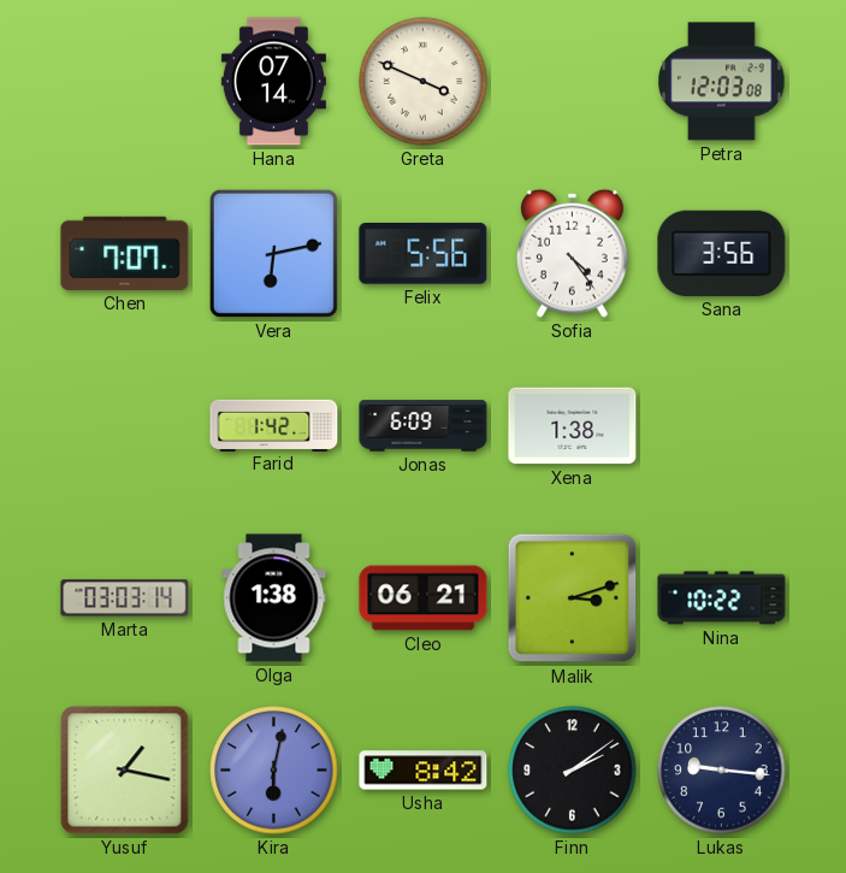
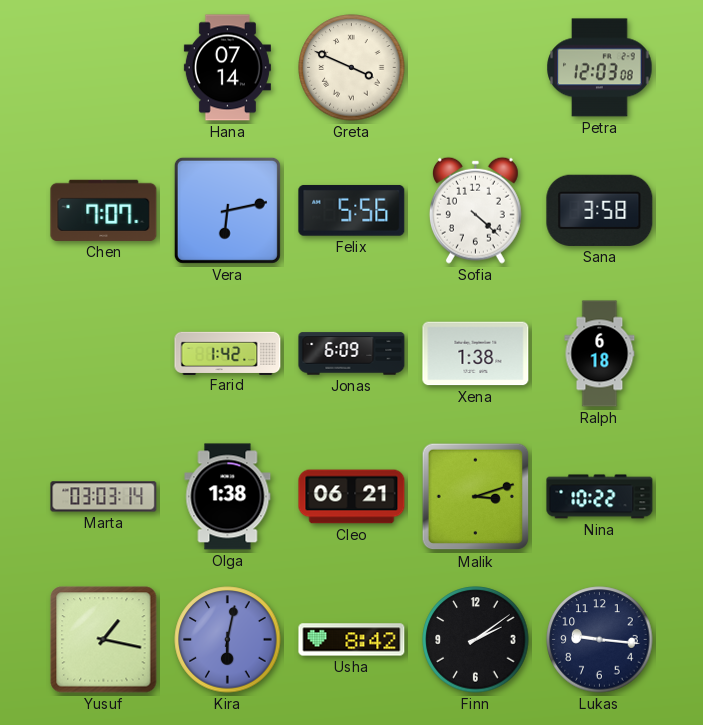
Sofia: 4:24 -> 4:22 (475, 210)
Sana: 3:56 -> 3:58 (600, 210)
Ralph: none -> 6:18 (600, 354)
